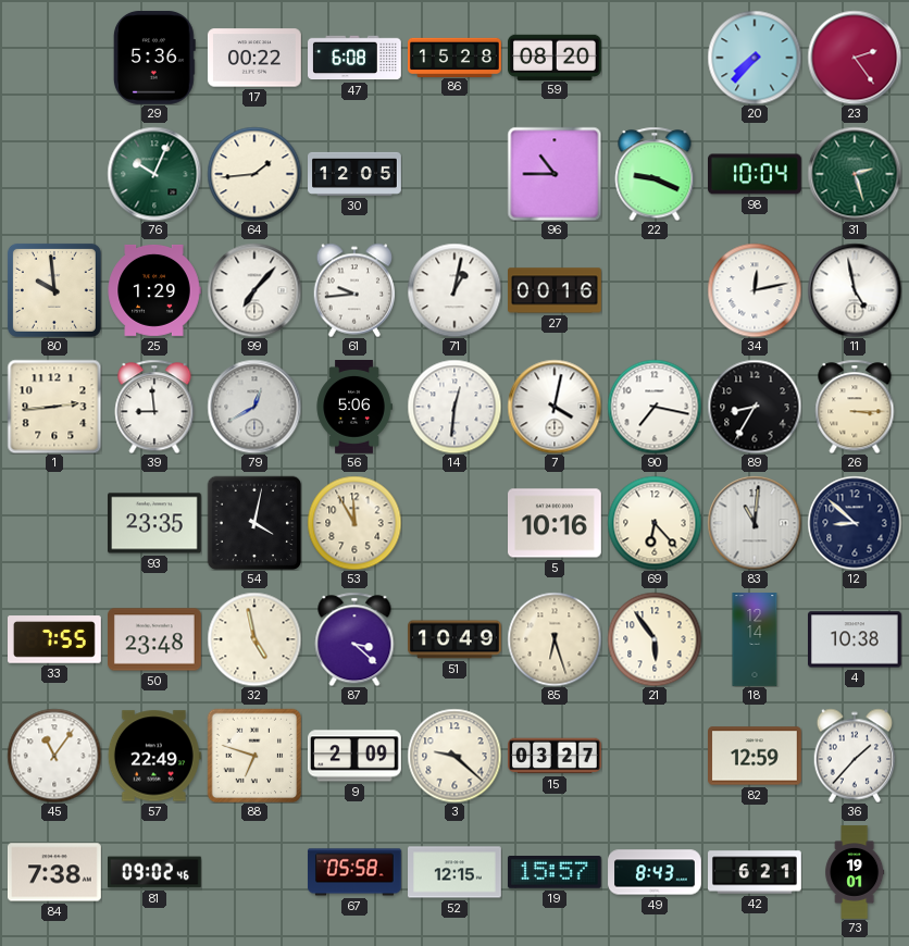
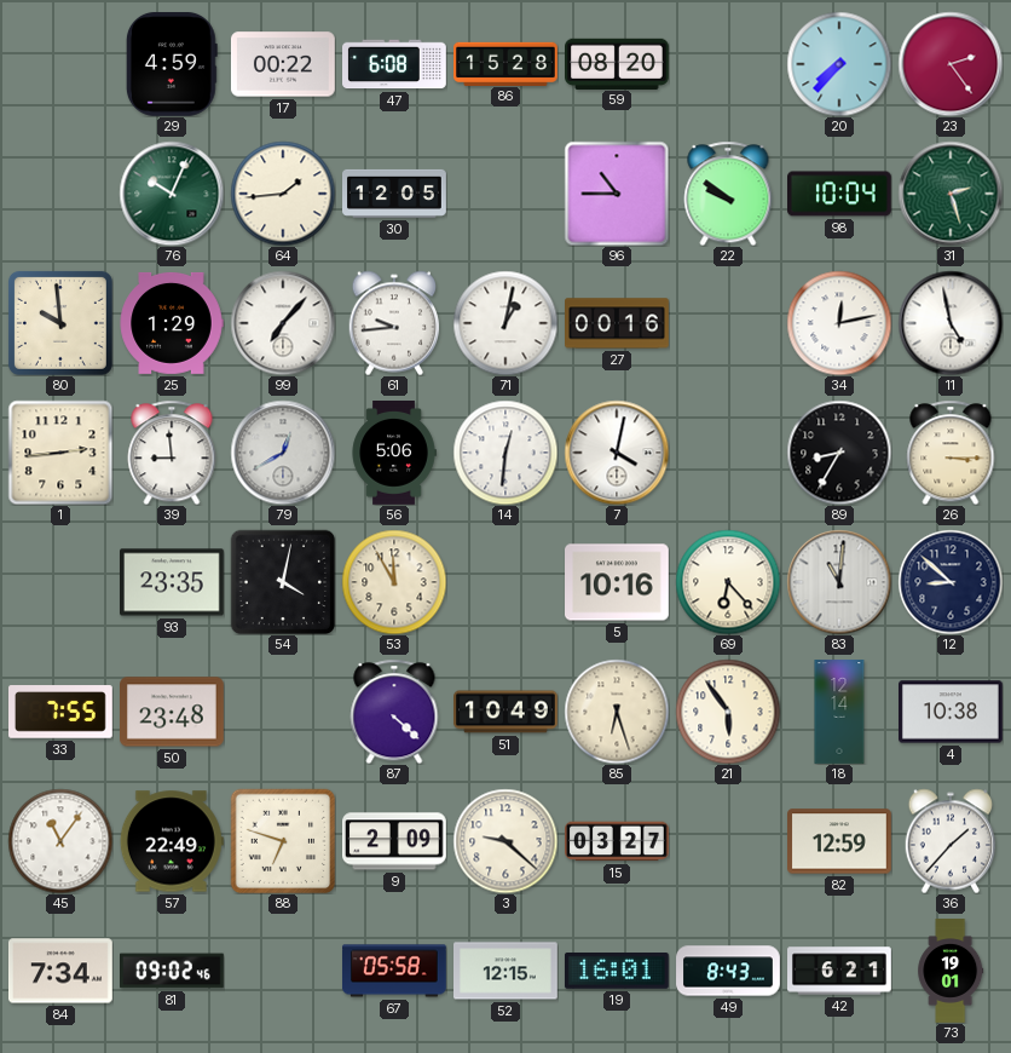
29: 5:36 -> 4:59 (172, 64)
22: 9:19 -> 9:51 (728, 194)
90: 7:17 -> none (655, 407)
32: 4:58 -> none (254, 639)
87: 3:22 -> 4:22 (394, 712)
84: 7:38 -> 7:34 (62, 971)
19: 15:57 -> 16:01 (617, 972)
